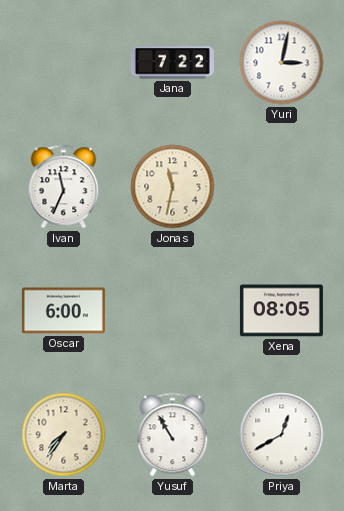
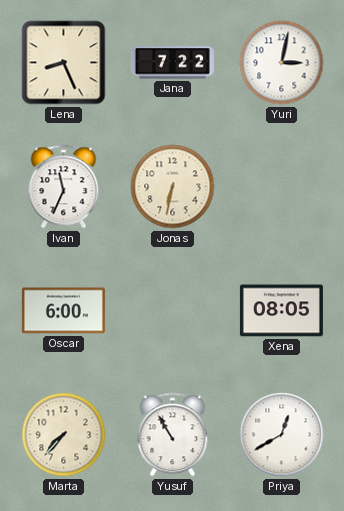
Lena: none -> 8:26 (64, 63)
Jonas: 11:32 -> 6:32 (173, 187)
Marta: 7:36 -> 7:37 (64, 435)
